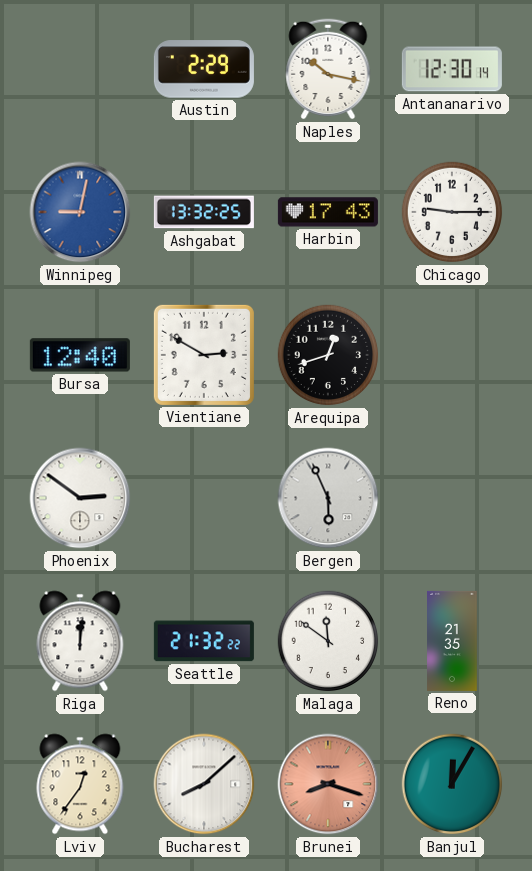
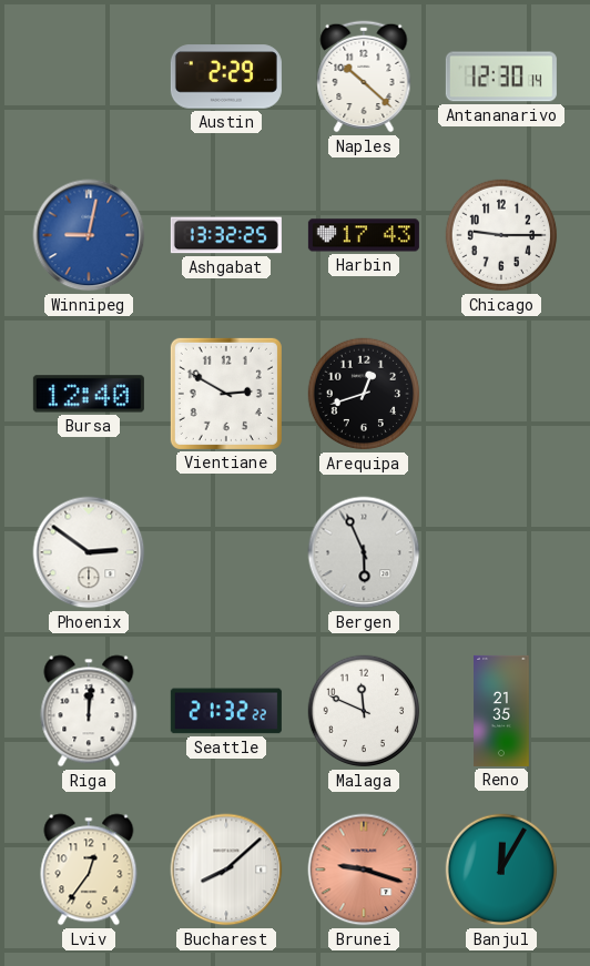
Naples: 10:17 -> 10:22 (364, 77)
Malaga: 11:51 -> 11:49 (364, 711)
Brunei: 8:18 -> 9:18 (364, 870)
